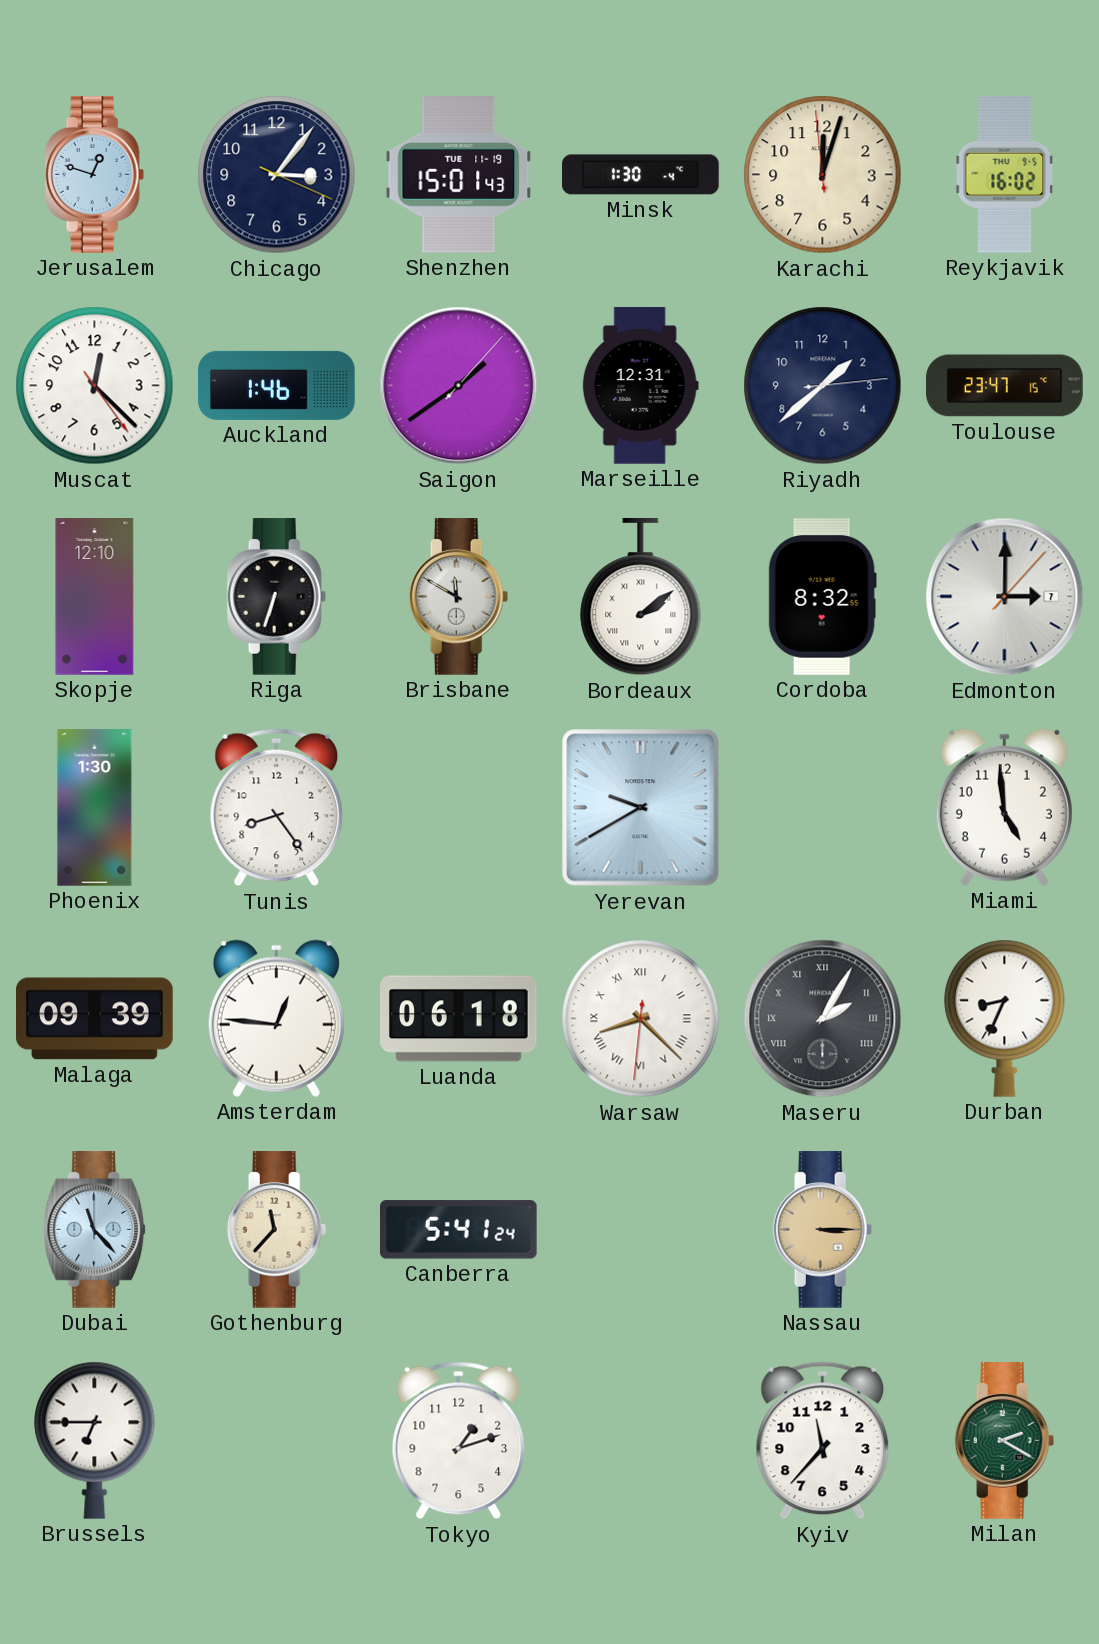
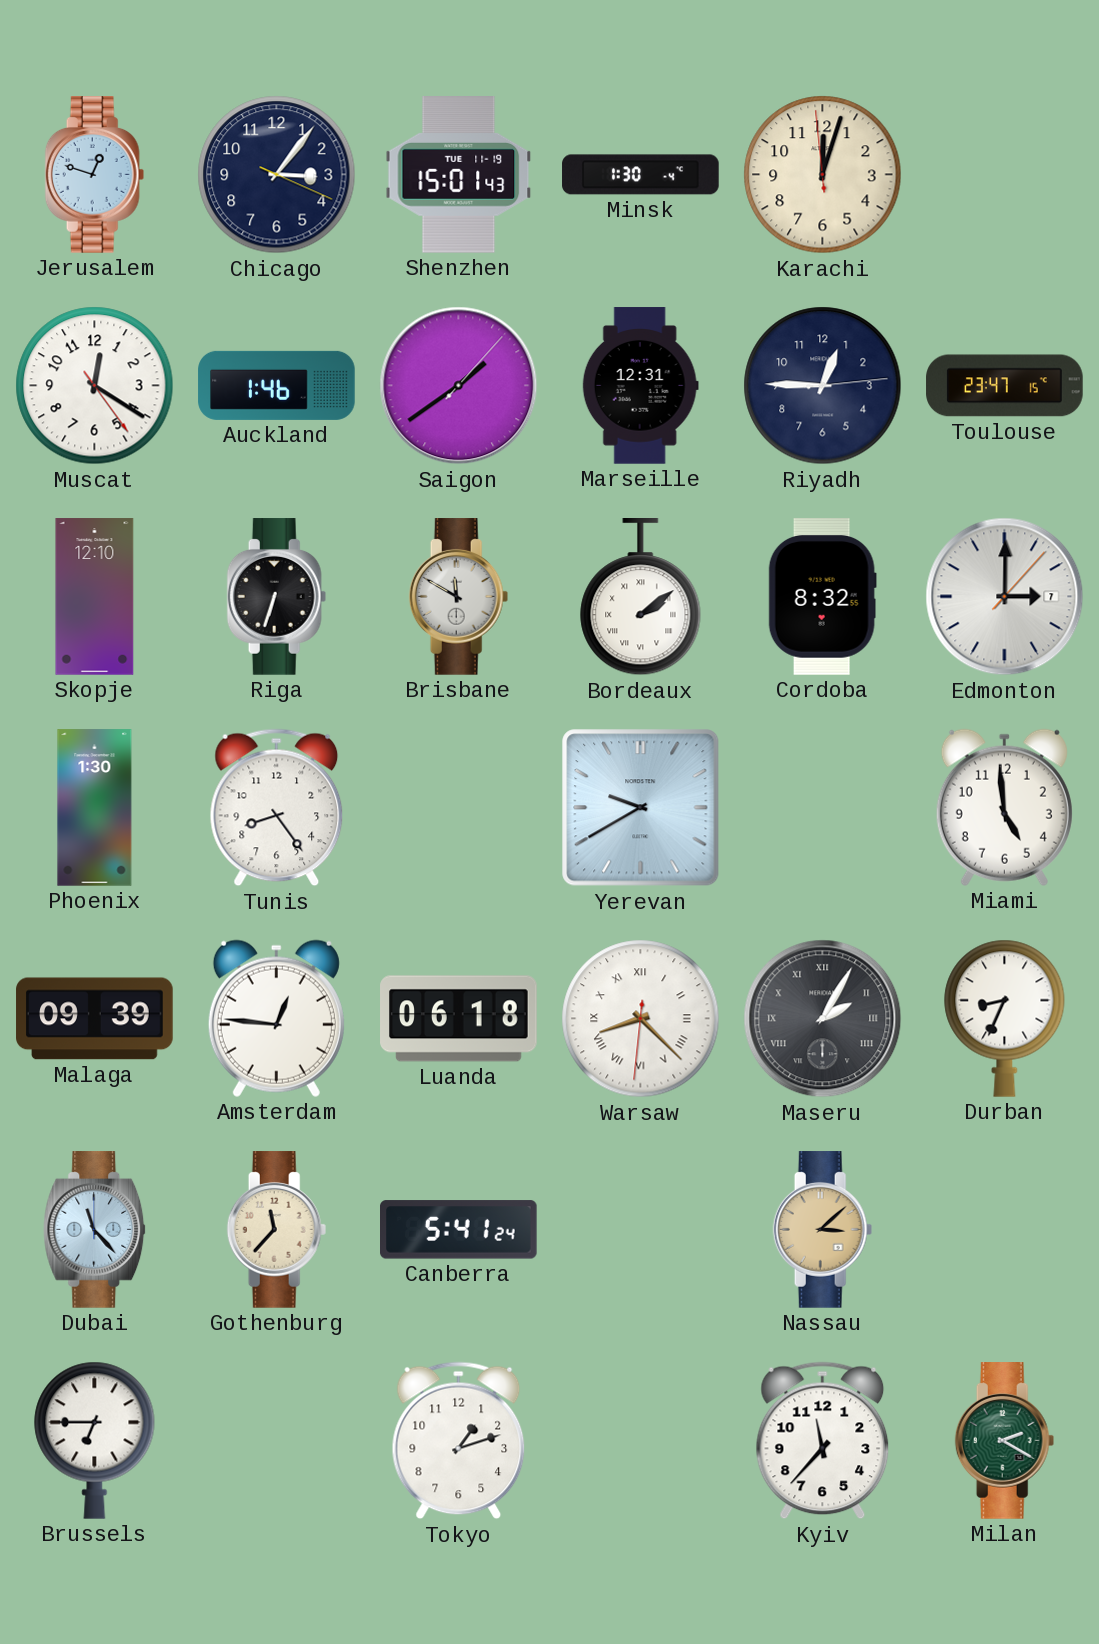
Reykjavik: 16:02 -> none (1005, 175)
Muscat: 12:22 -> 12:20 (95, 386)
Riyadh: 1:38 -> 12:45 (823, 386)
Nassau: 3:15 -> 3:08 (823, 1230)
